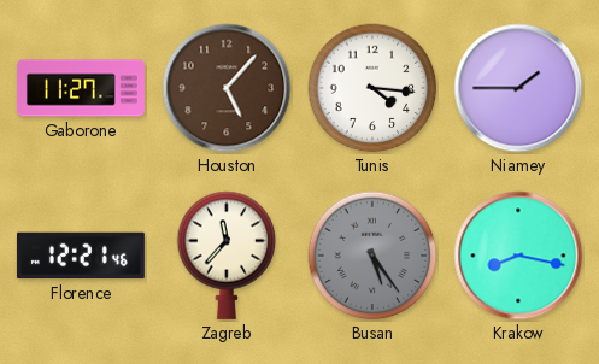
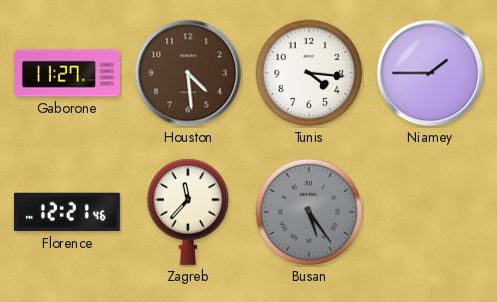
Houston: 5:07 -> 4:29 (188, 73)
Krakow: 8:17 -> none (518, 256)
